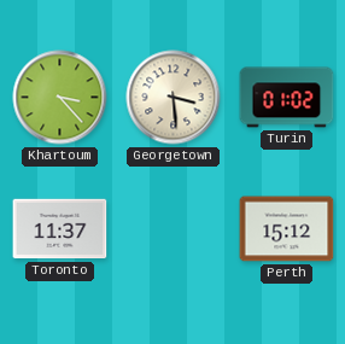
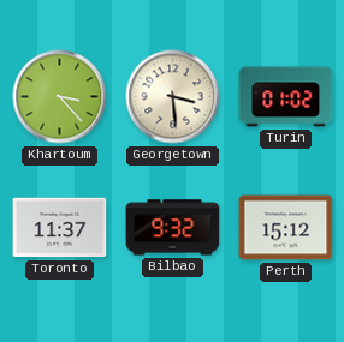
Bilbao: none -> 9:32 (173, 228)
